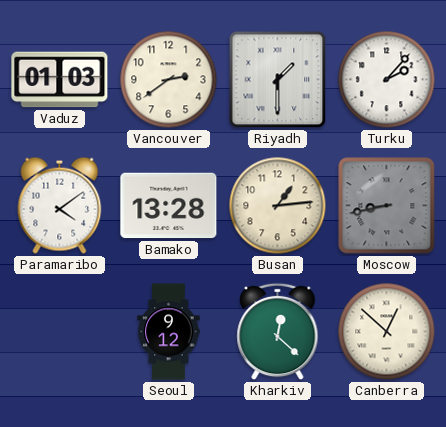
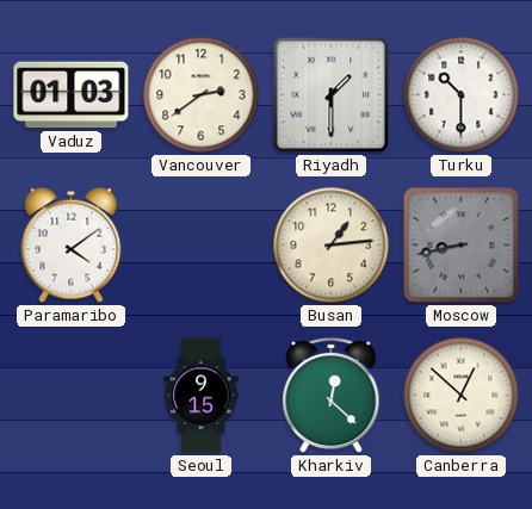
Turku: 2:07 -> 10:30 (462, 95)
Bamako: 13:28 -> none (169, 206)
Seoul: 9:12 -> 9:15 (202, 396)
